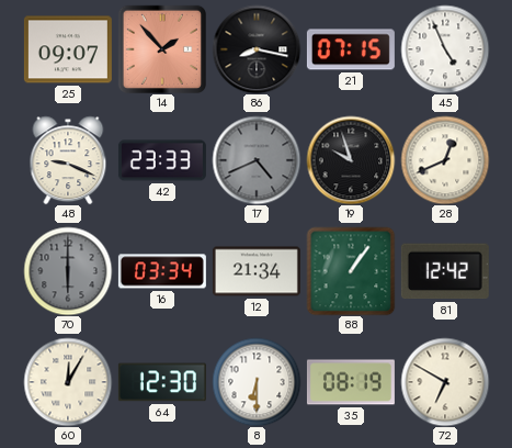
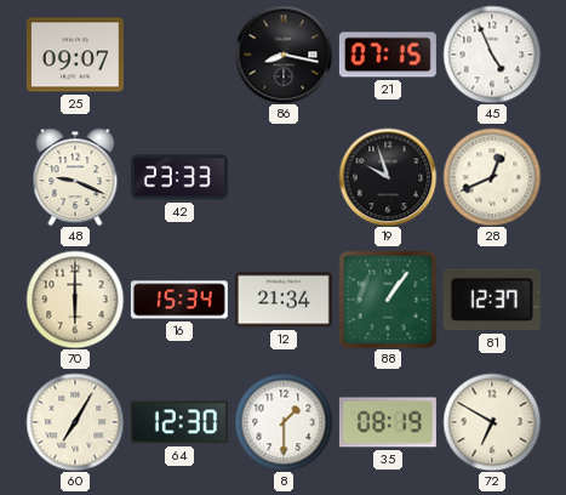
14: 1:53 -> none (161, 48)
17: 4:41 -> none (257, 160)
70 dial: grey -> cream (75, 300)
16: 03:34 -> 15:34 (179, 300)
81: 12:42 -> 12:37 (492, 300)
60: 12:05 -> 7:05 (75, 422)
8: 6:30 -> 1:30 (284, 422)
